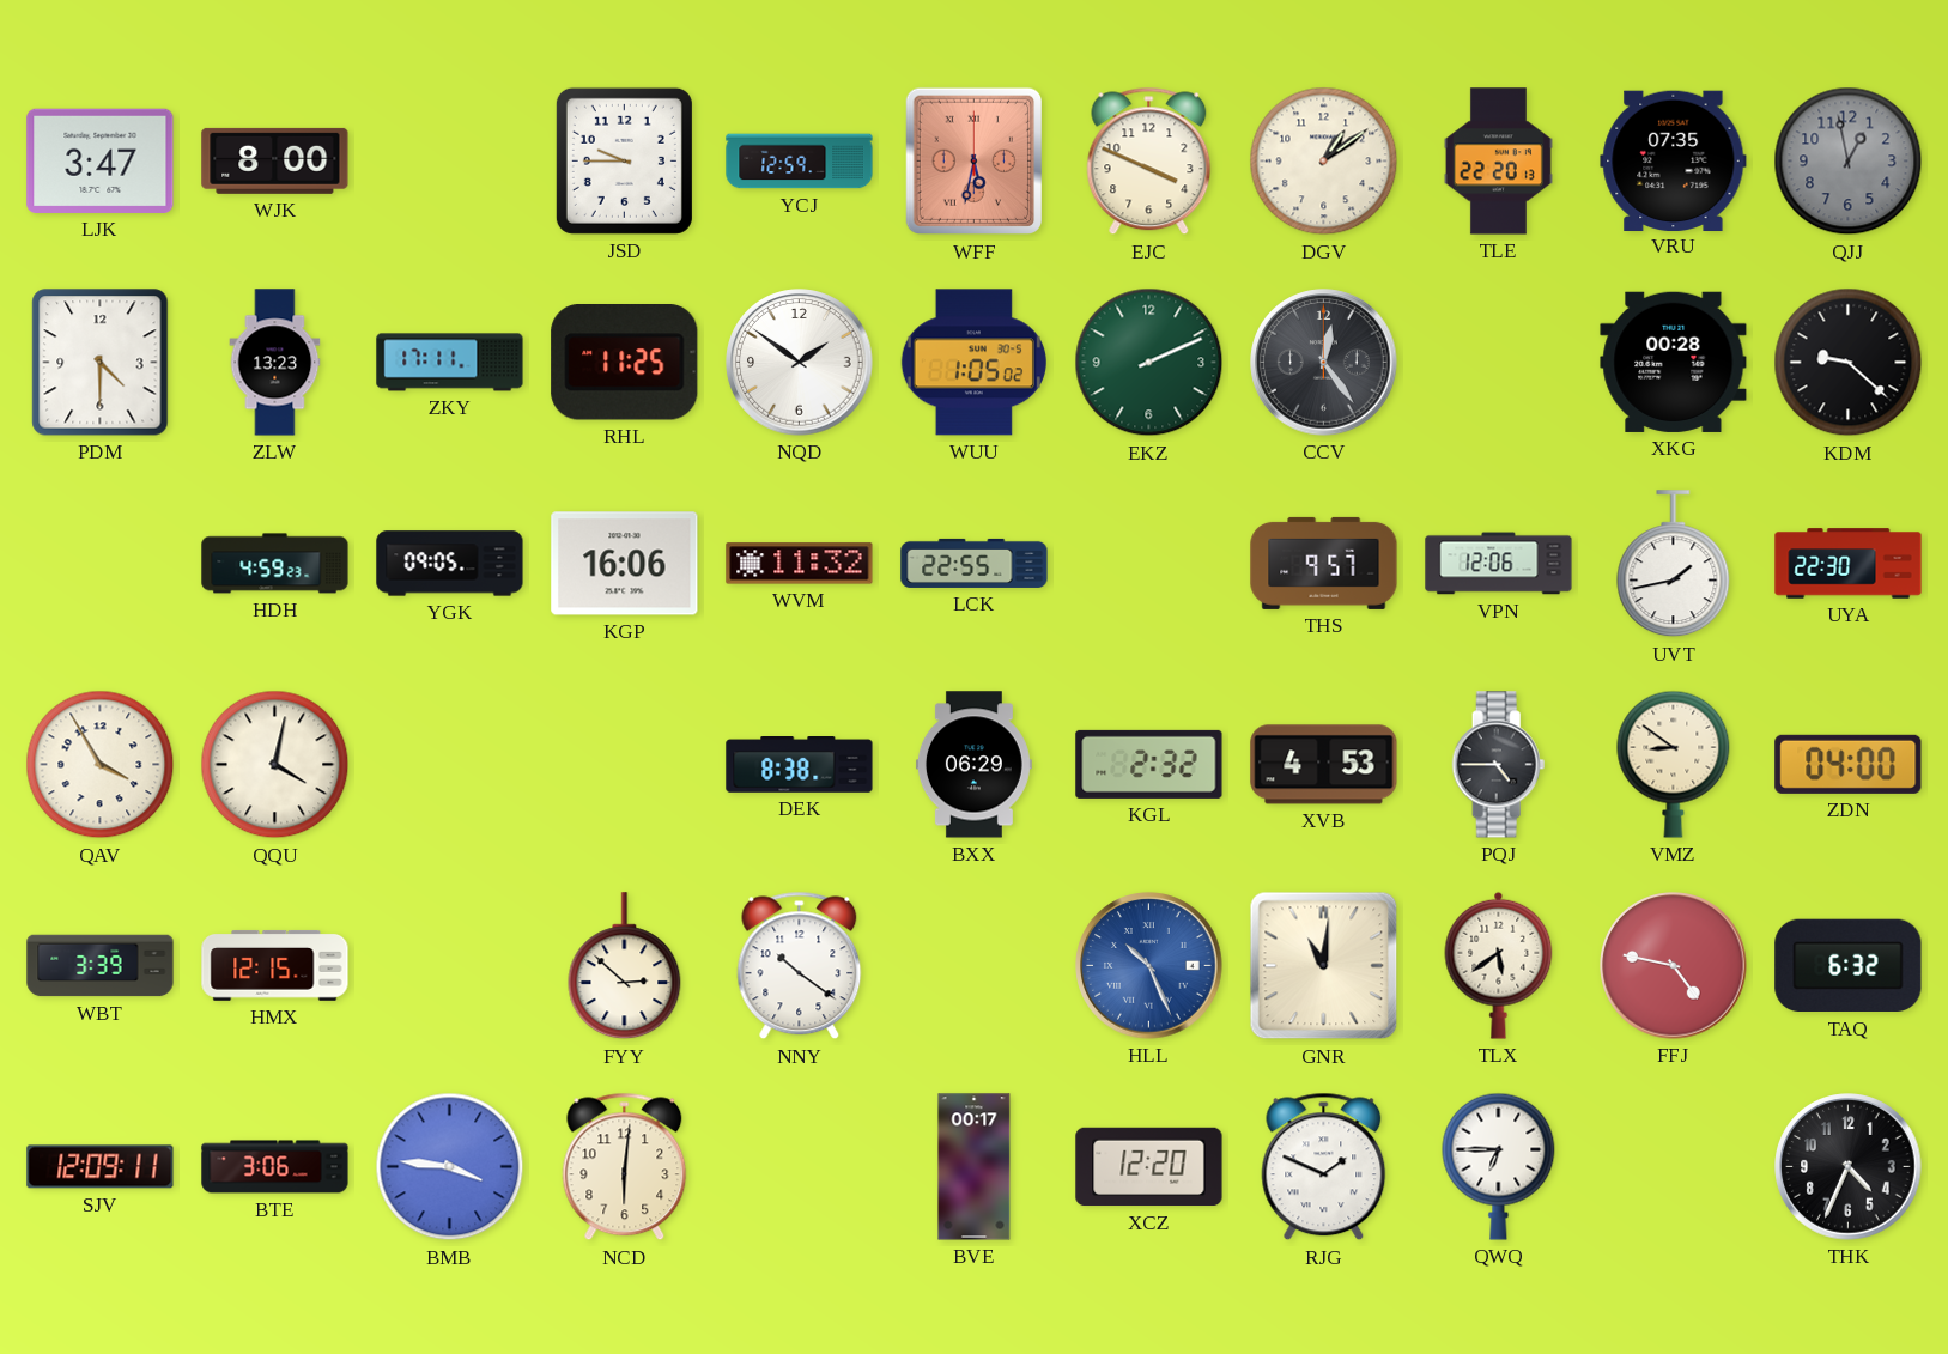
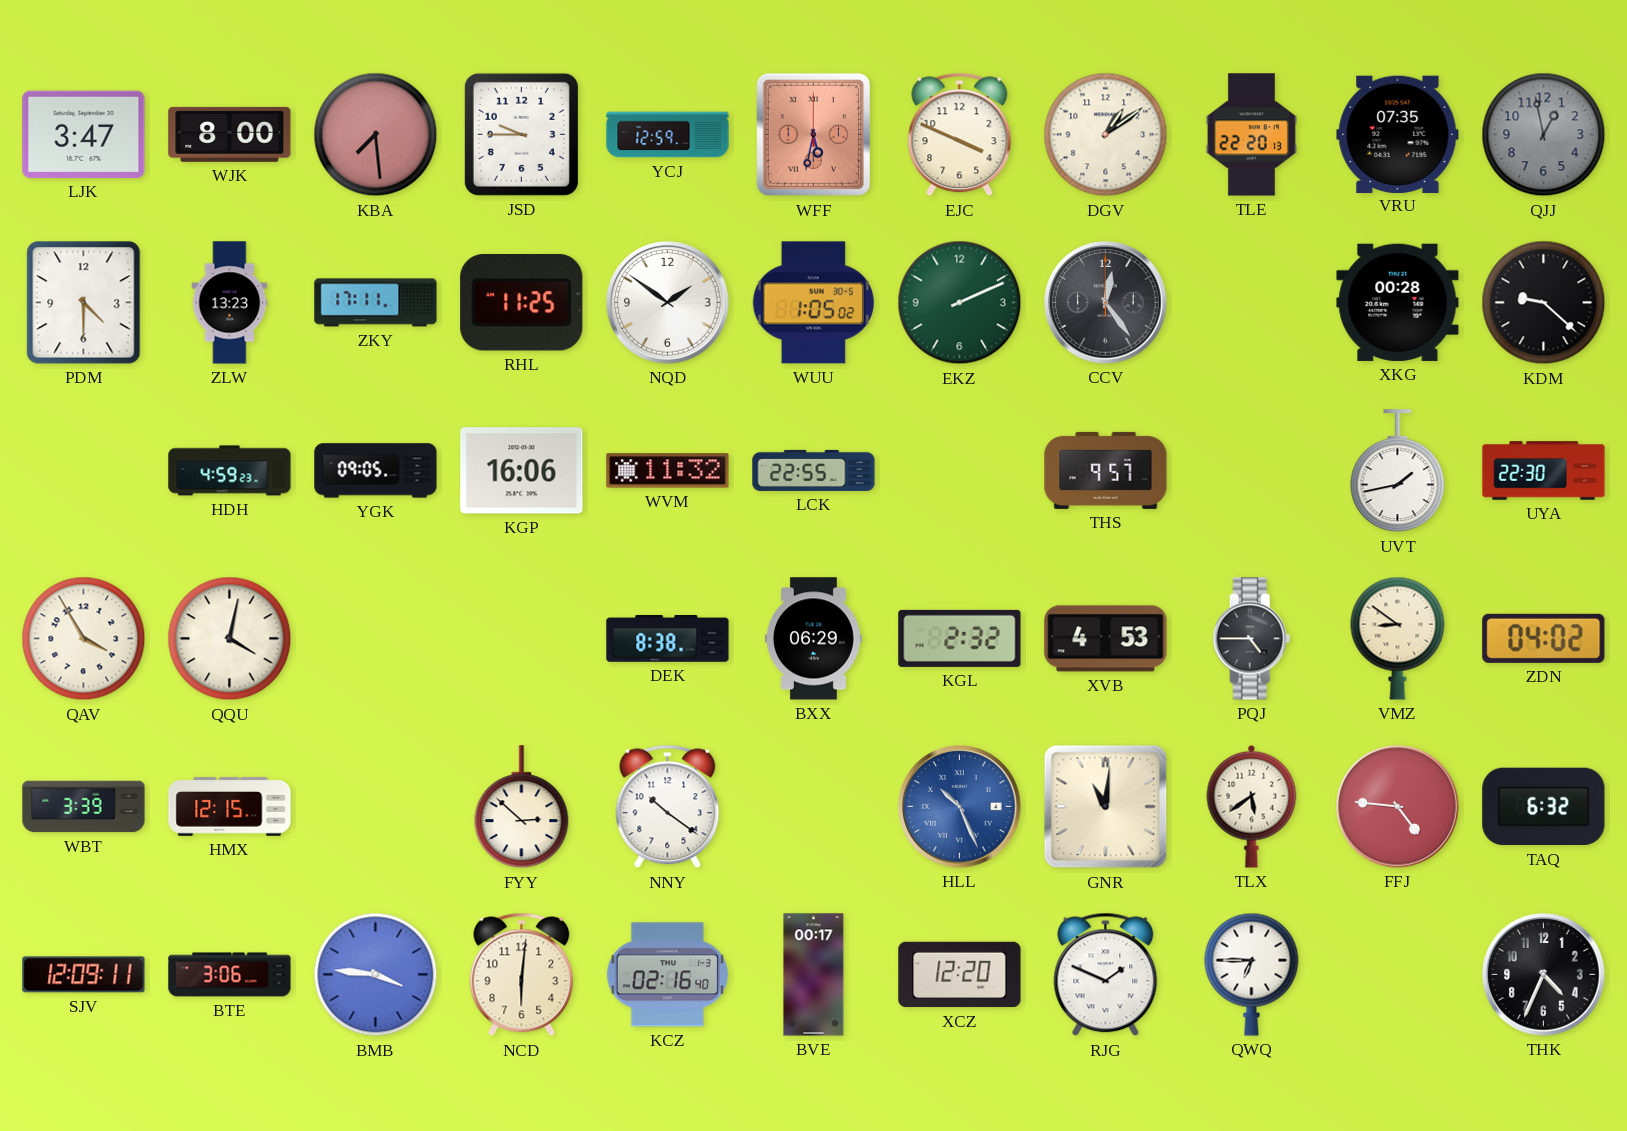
KBA: none -> 7:29 (376, 135)
VPN: 12:06 -> none (1499, 564)
ZDN: 04:00 -> 04:02 (1544, 638)
FFJ: 4:47 -> 4:46 (1398, 807)
KCZ: none -> 02:16 (667, 975)
